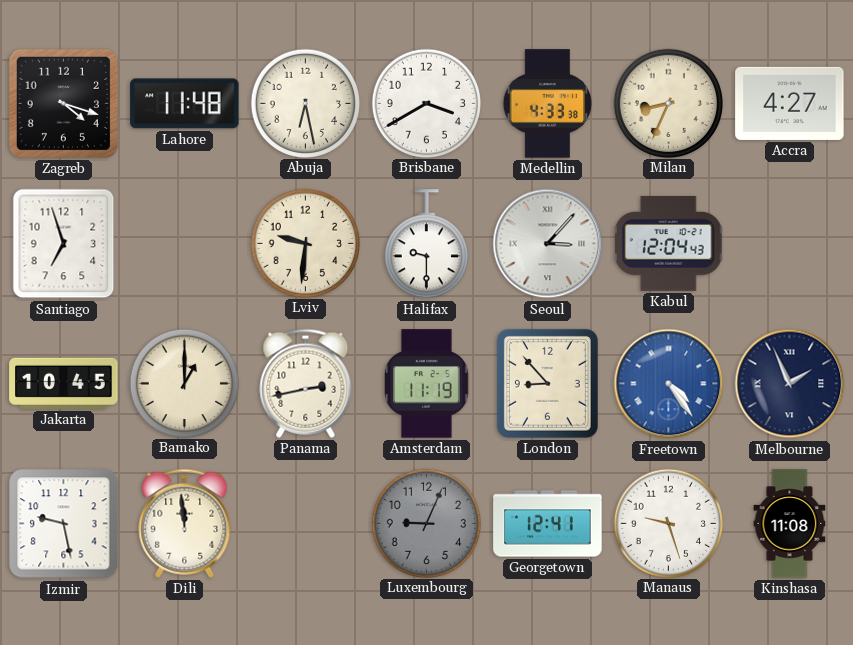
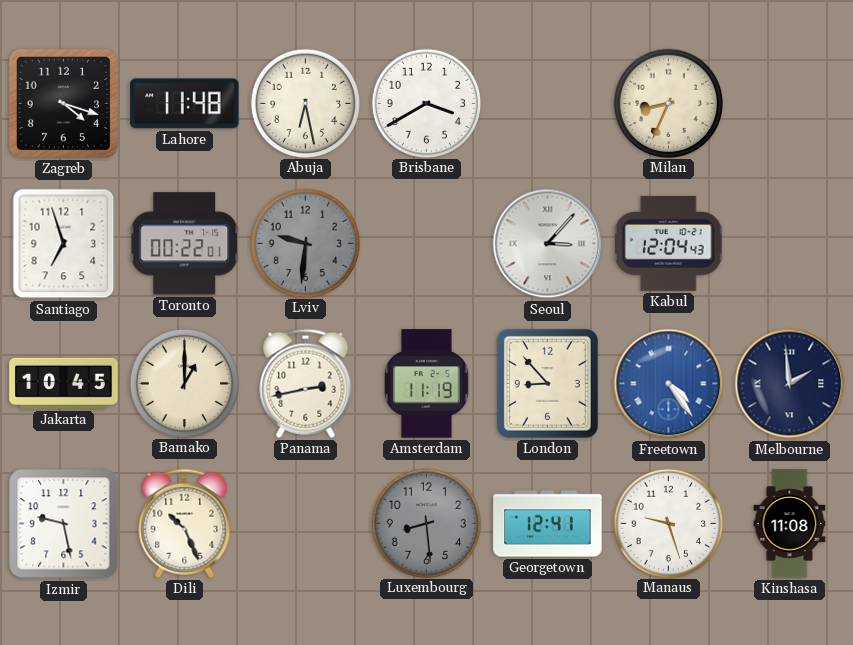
Medellin: 4:33 -> none (548, 104)
Accra: 4:27 -> none (790, 103)
Toronto: none -> 00:22 (185, 244)
Lviv dial: cream -> grey (305, 243)
Halifax: 9:30 -> none (426, 244)
Melbourne: 1:56 -> 1:59 (790, 384)
Dili: 11:59 -> 10:26 (185, 523)
Luxembourg: 9:04 -> 8:29 (426, 523)
